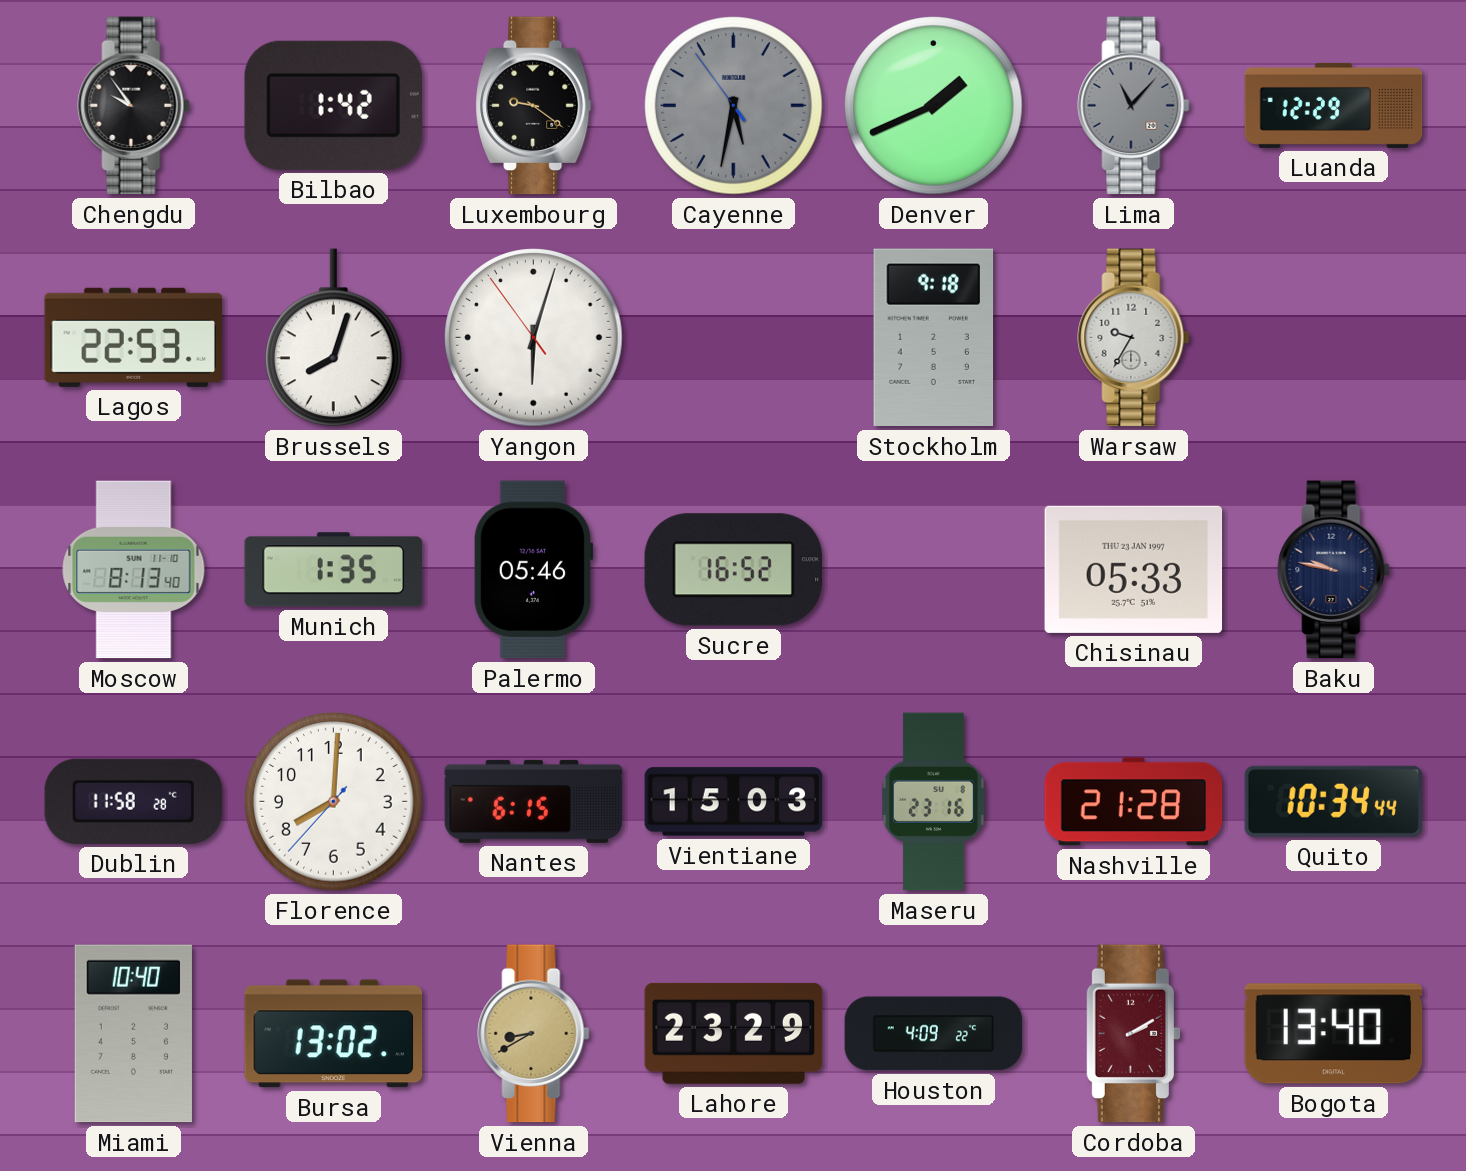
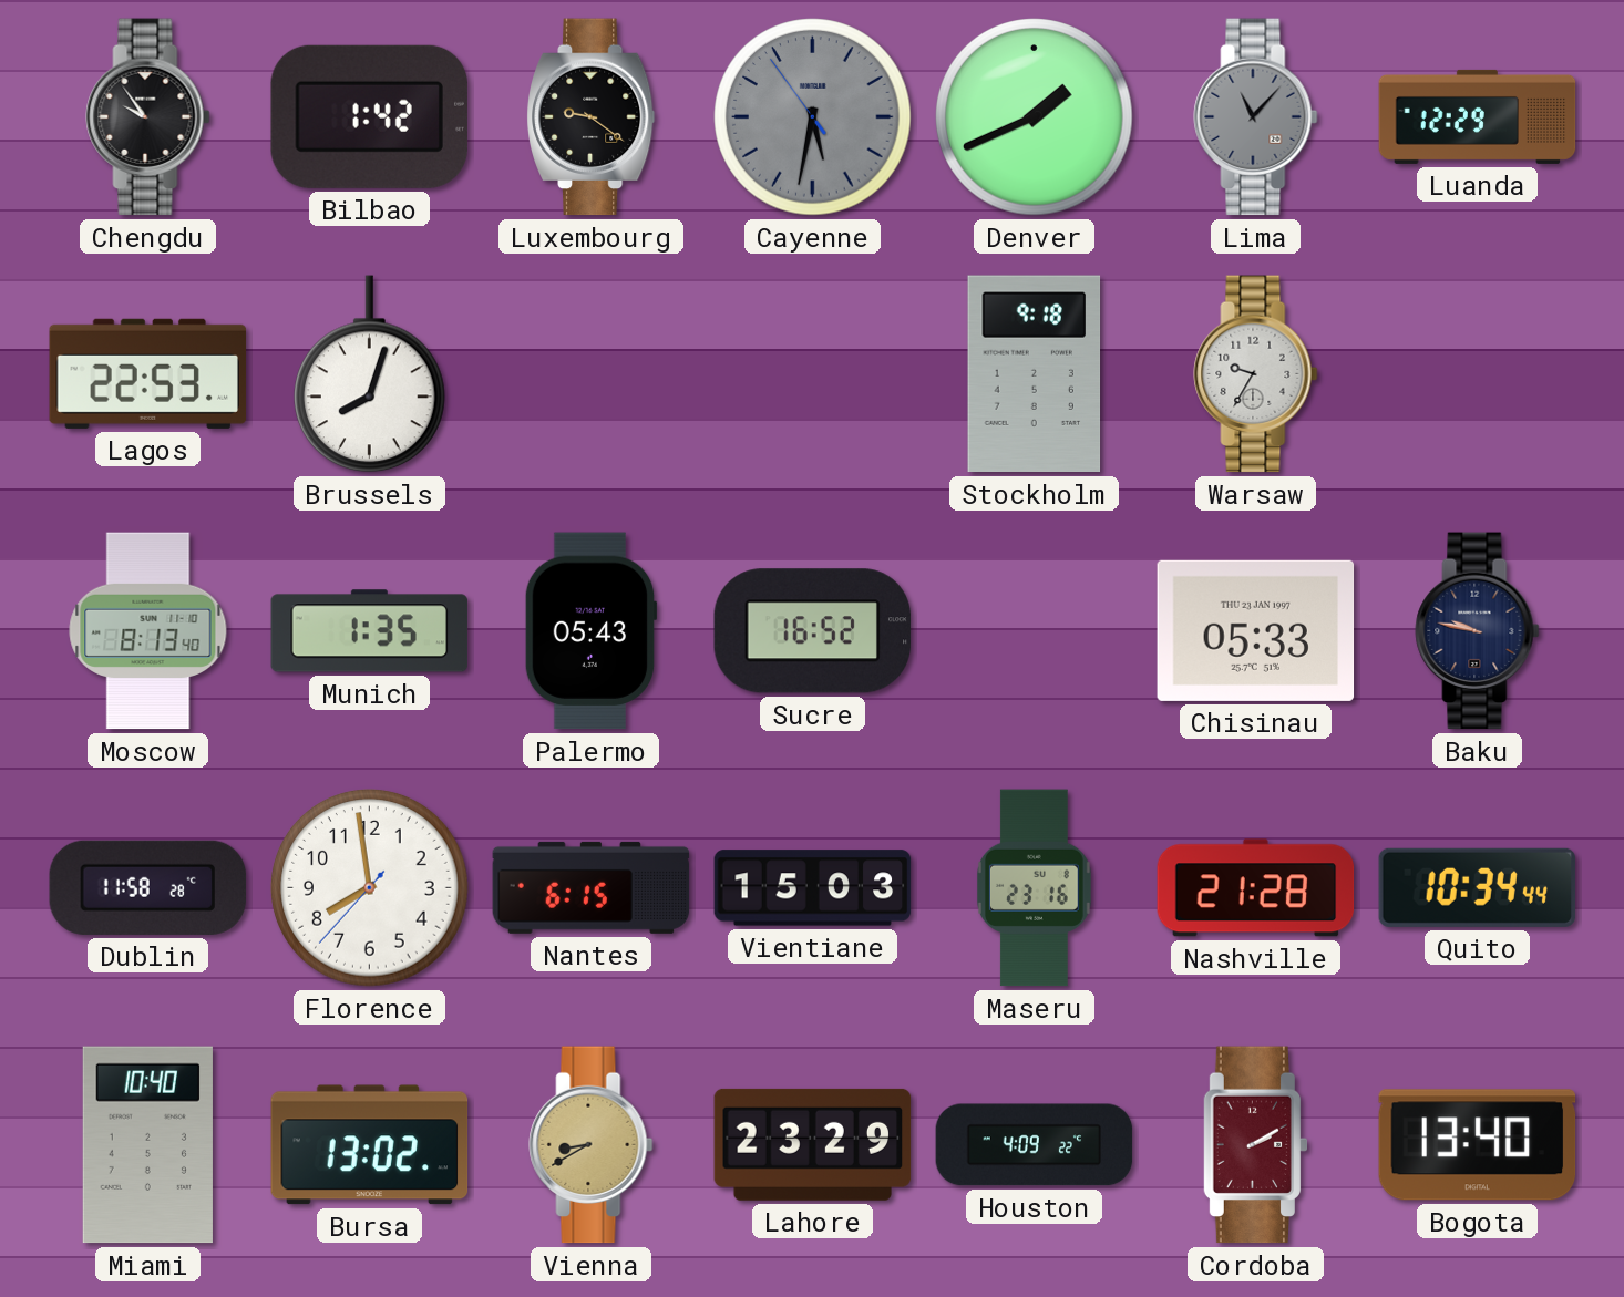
Yangon: 6:02 -> none (534, 338)
Palermo: 05:46 -> 05:43 (590, 631)
Florence: 8:00 -> 7:58 (370, 888)
